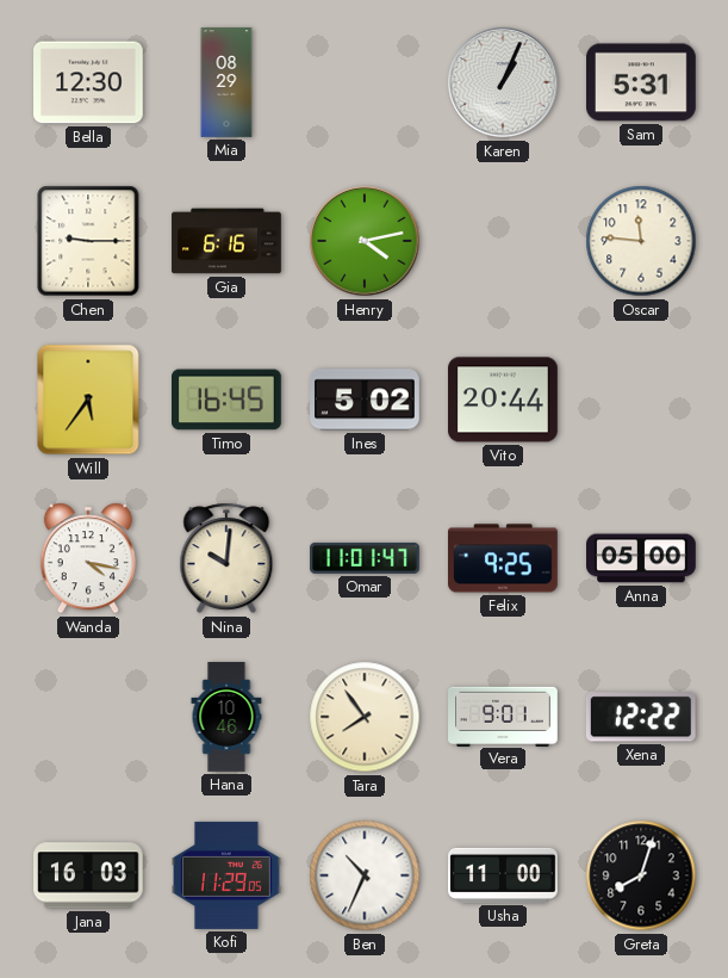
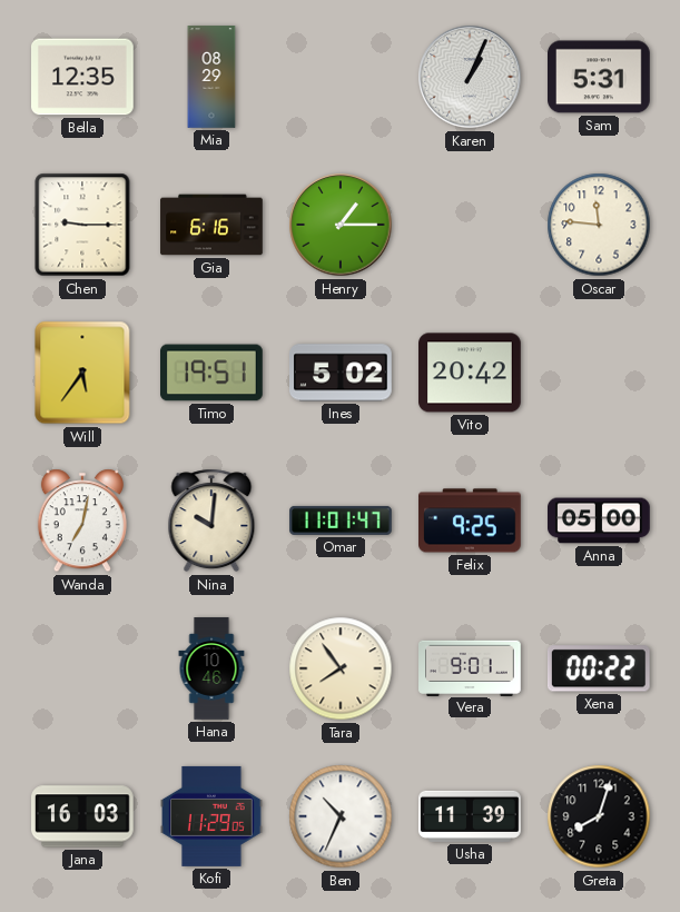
Bella: 12:30 -> 12:35 (83, 77)
Henry: 4:13 -> 1:15 (341, 225)
Timo: 16:45 -> 19:51 (213, 373)
Vito: 20:44 -> 20:42 (471, 373)
Wanda: 4:17 -> 7:02 (82, 521)
Xena: 12:22 -> 00:22 (599, 668)
Usha: 11:00 -> 11:39 (470, 816)
